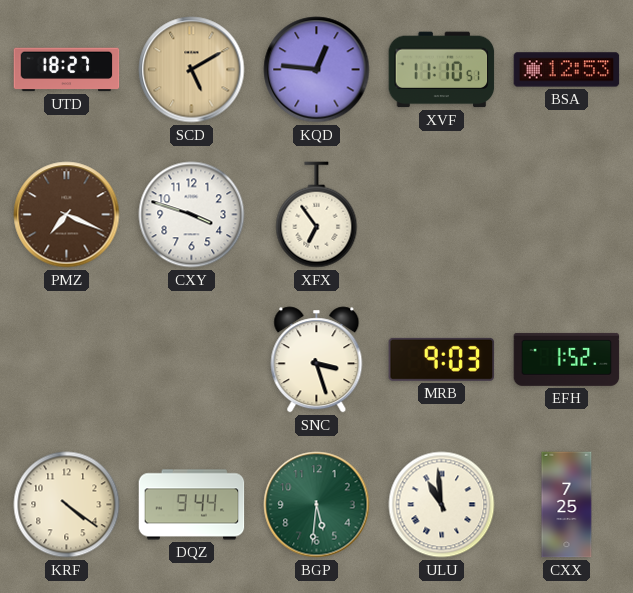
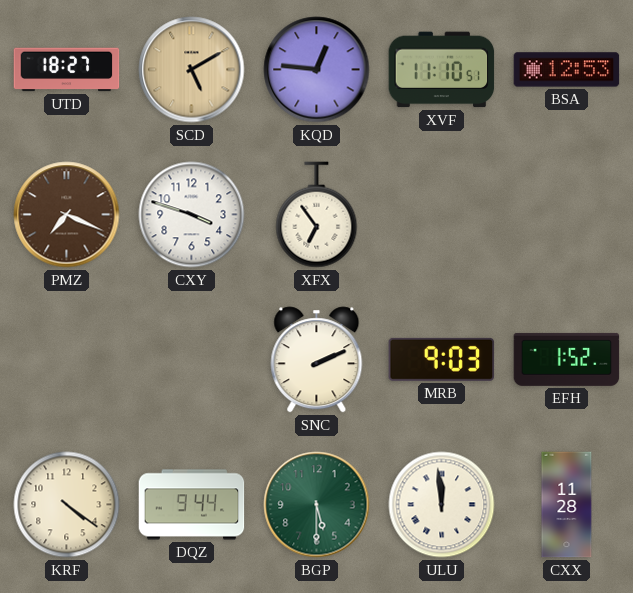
SNC: 3:27 -> 2:11 (317, 360)
BGP: 5:31 -> 5:30 (317, 505)
ULU: 10:59 -> 11:59 (442, 505)
CXX: 7:25 -> 11:28 (567, 505)
